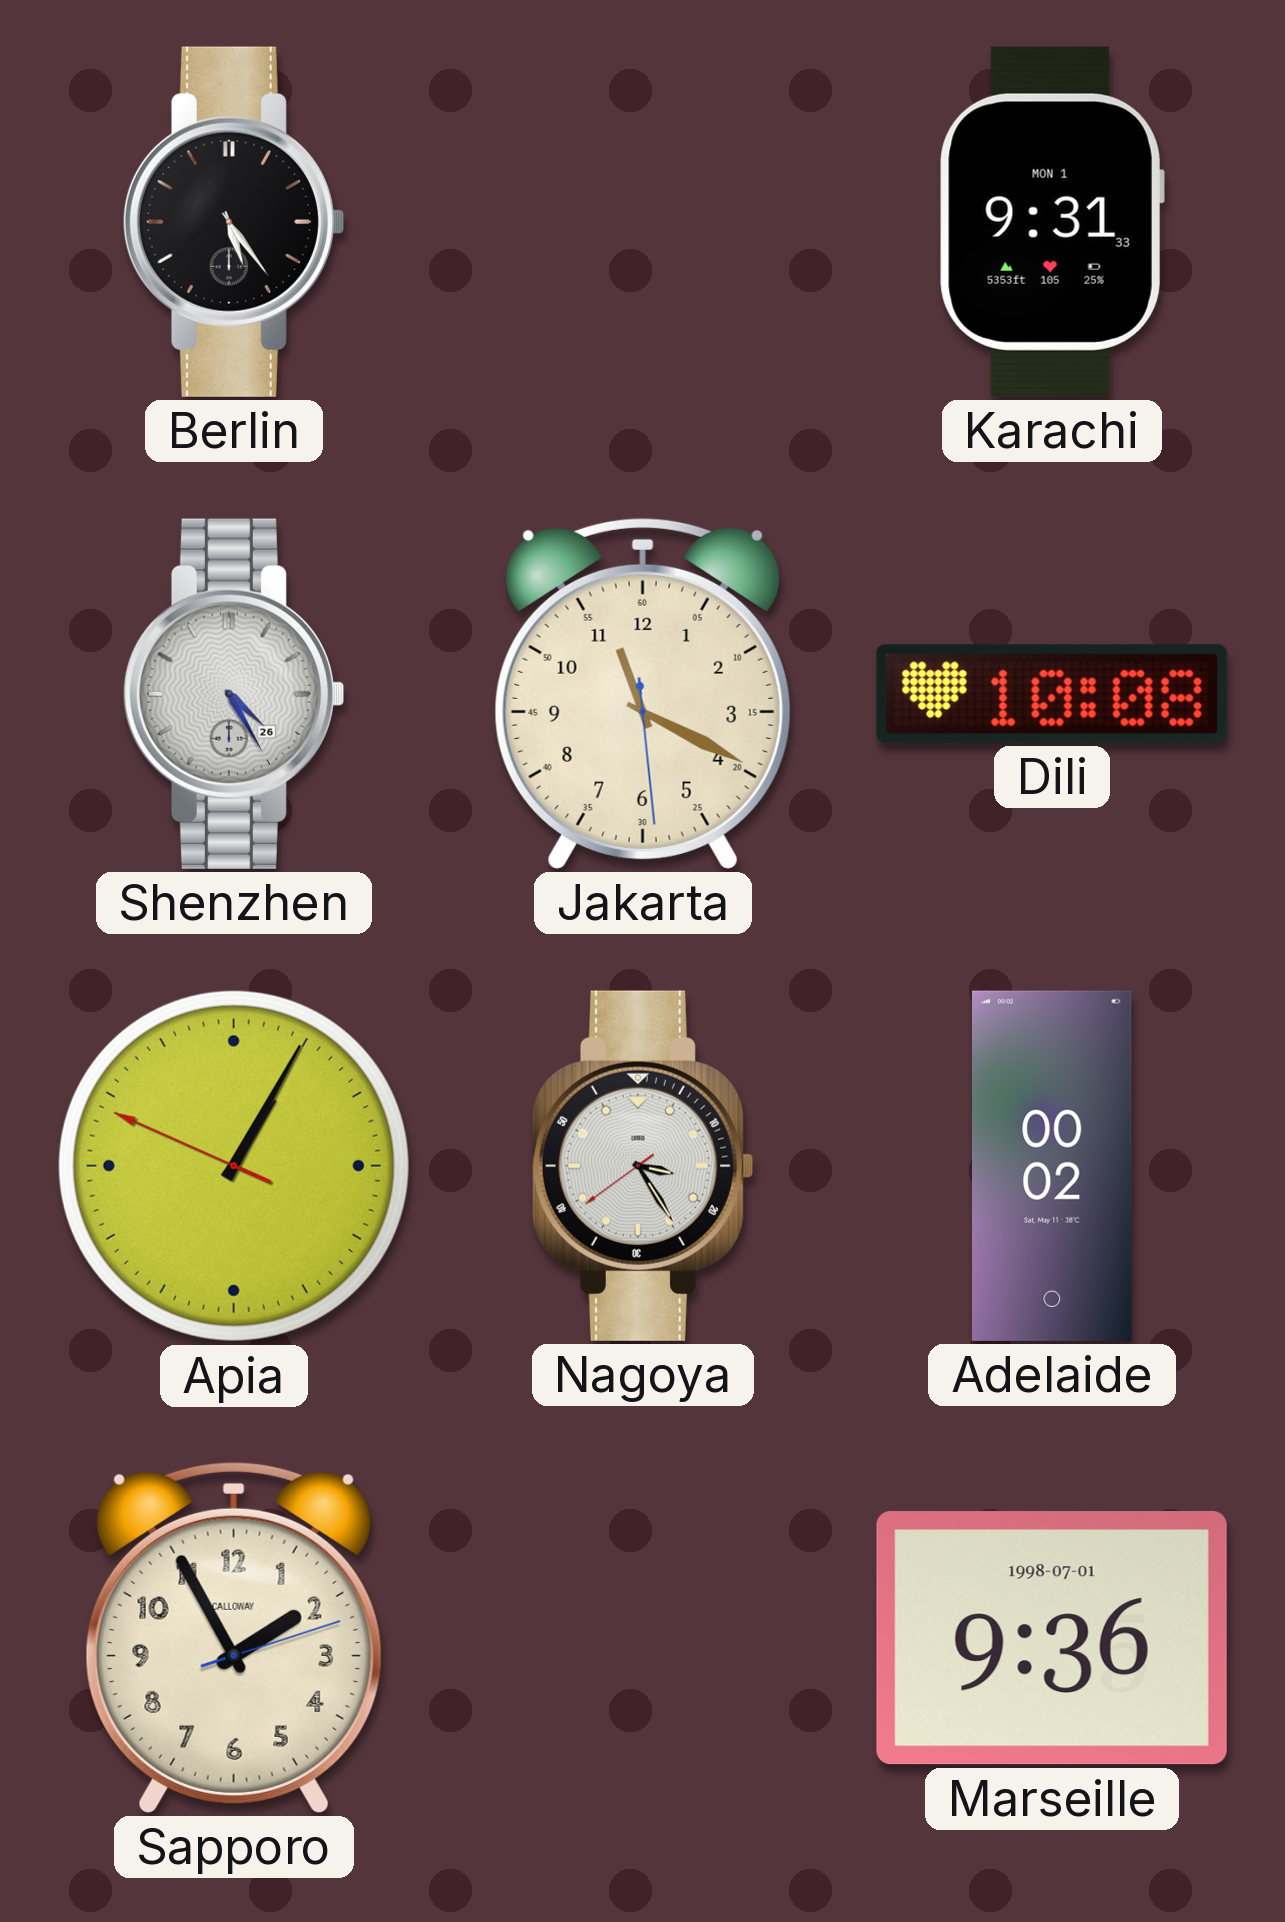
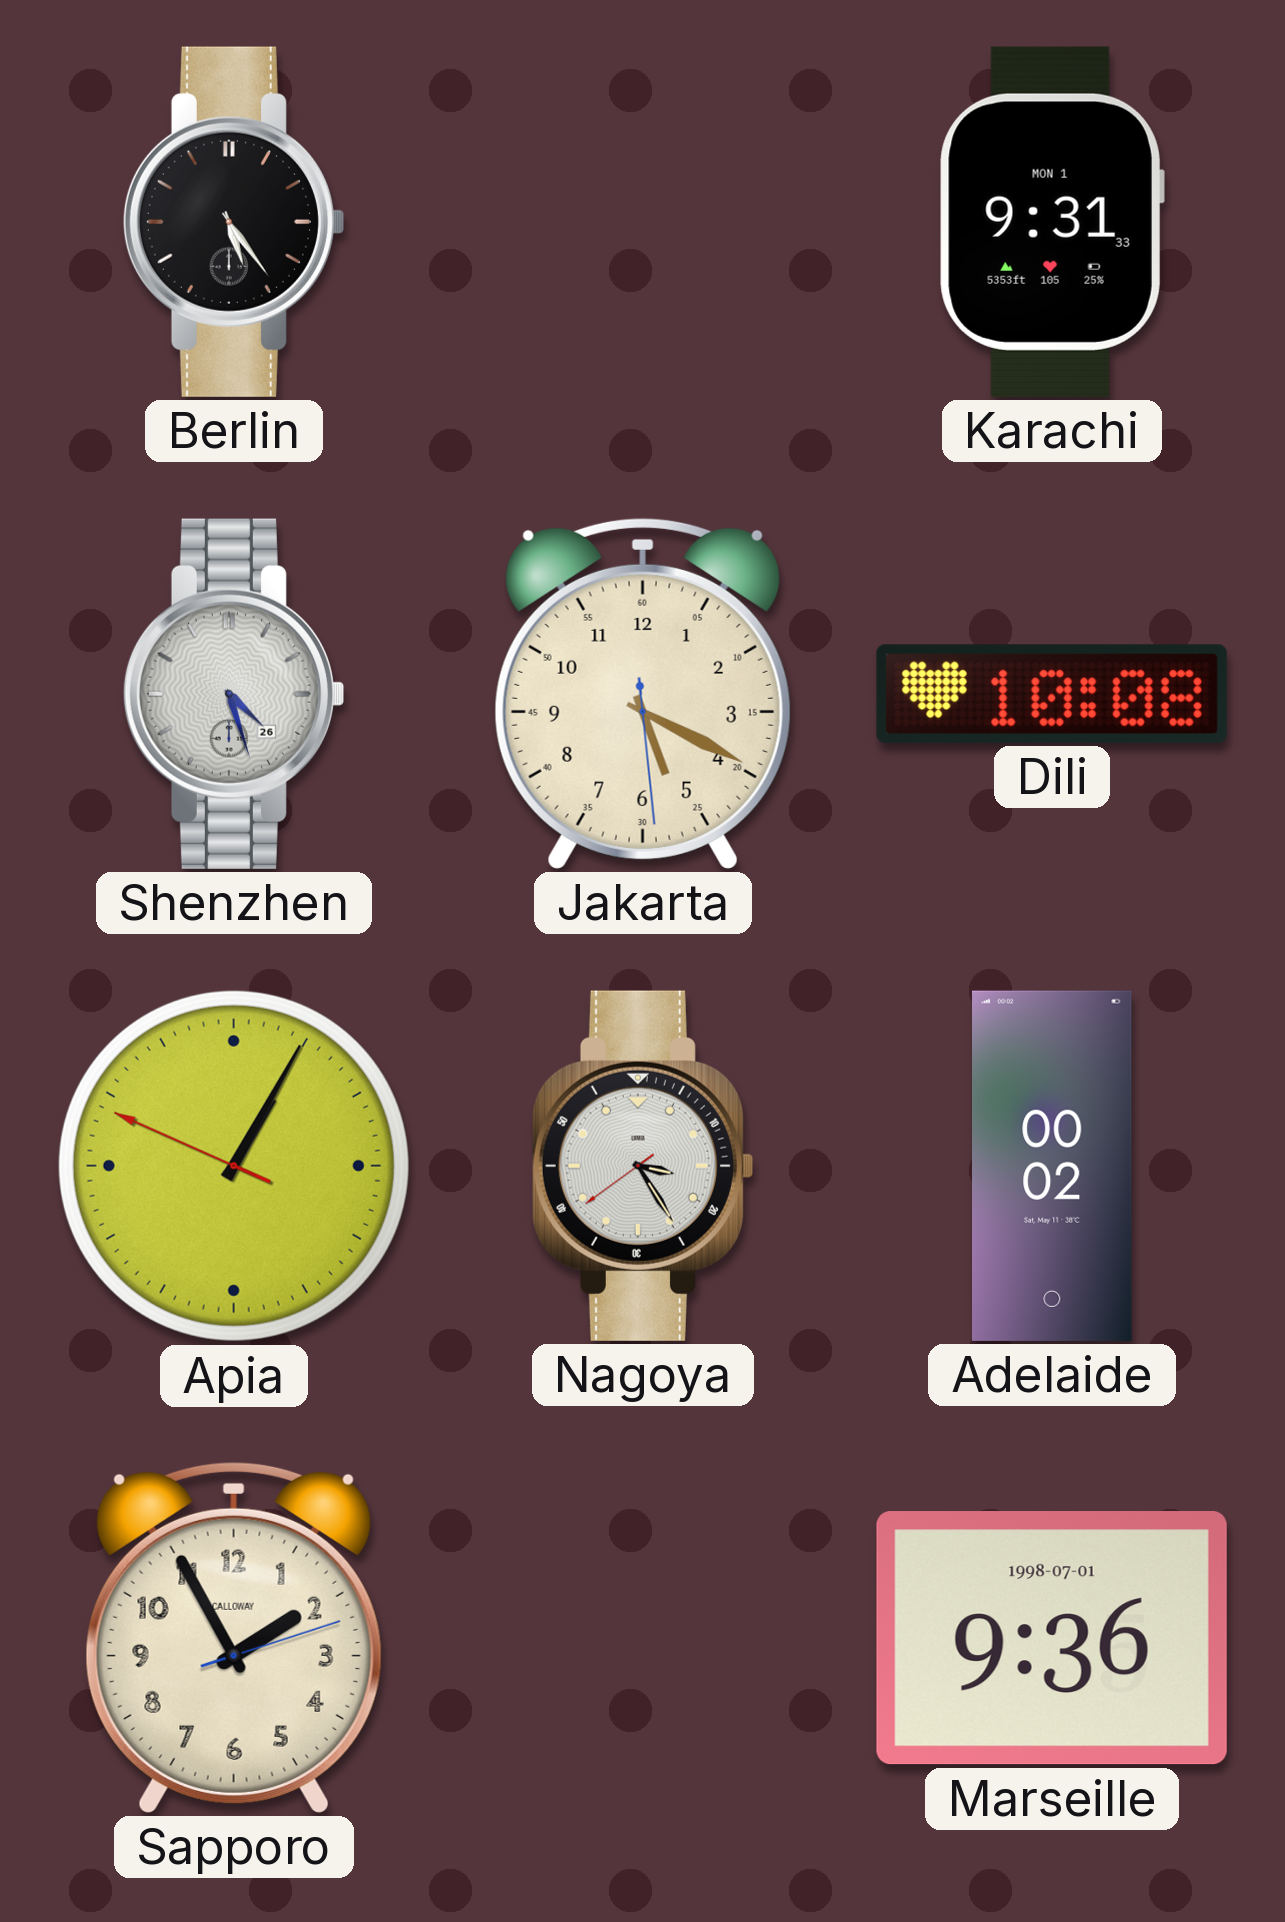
Shenzhen: 4:25 -> 4:27 (233, 694)
Jakarta: 11:19 -> 5:19 (643, 693)
